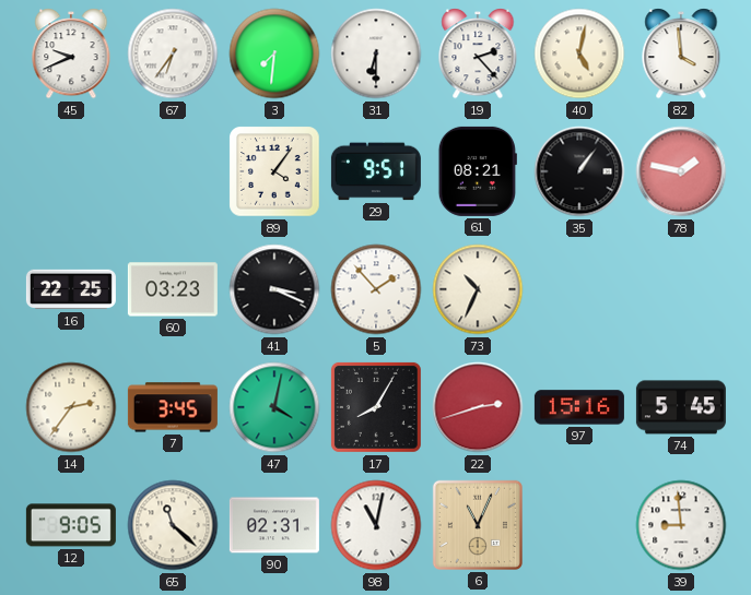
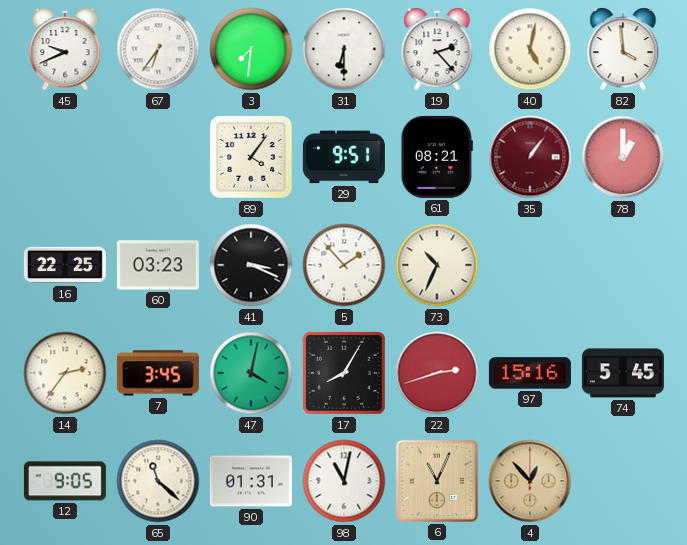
35 dial: black -> burgundy (530, 157)
78: 1:47 -> 1:00 (623, 157)
90: 02:31 -> 01:31 (251, 481)
4: none -> 12:53 (530, 481)
39: 8:59 -> none (681, 525)
